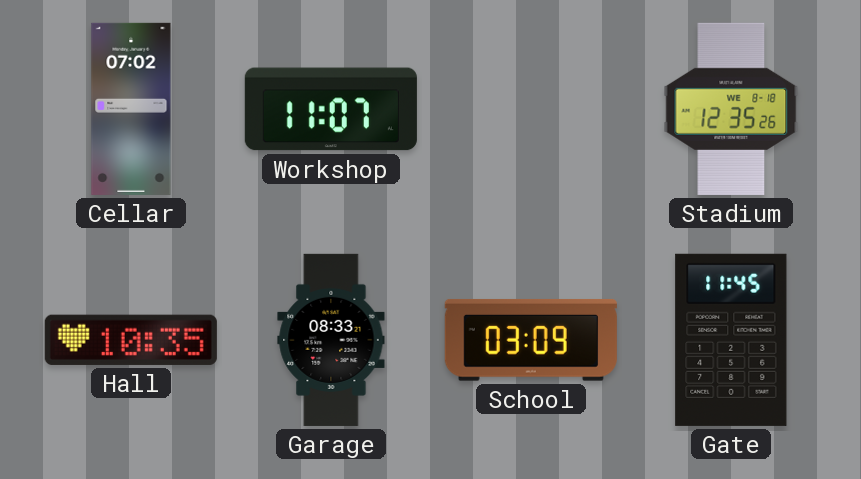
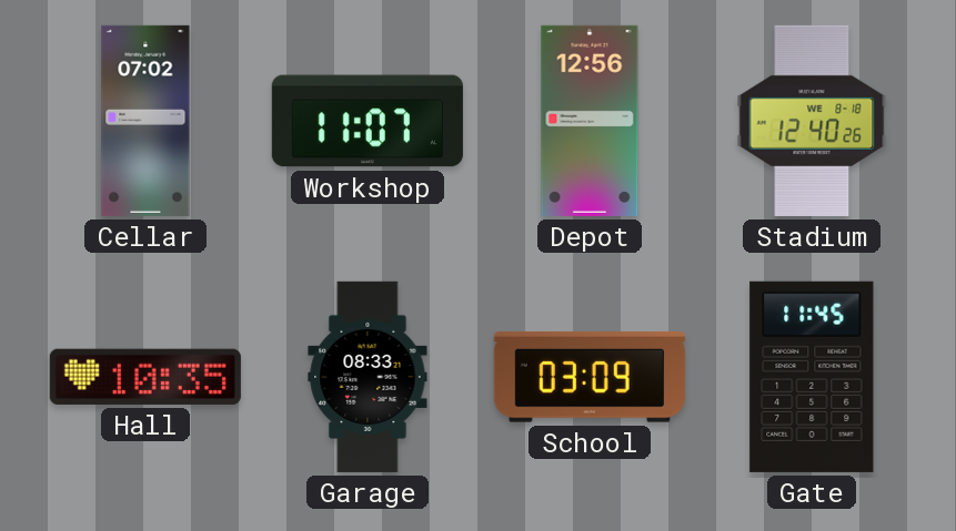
Depot: none -> 12:56 (590, 121)
Stadium: 12:35 -> 12:40 (812, 121)
